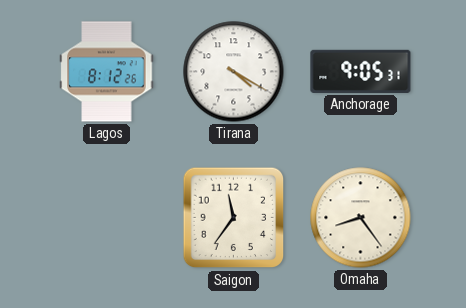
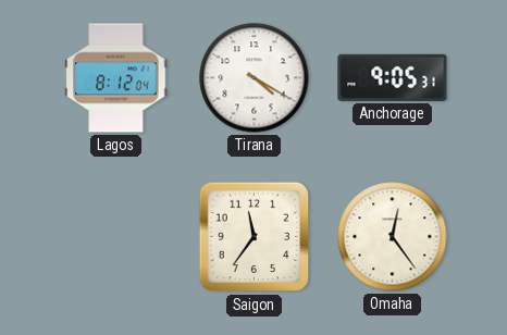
Lagos: 8:12:26 -> 8:12:04 (116, 78)
Omaha: 8:24 -> 12:24 (393, 237)
